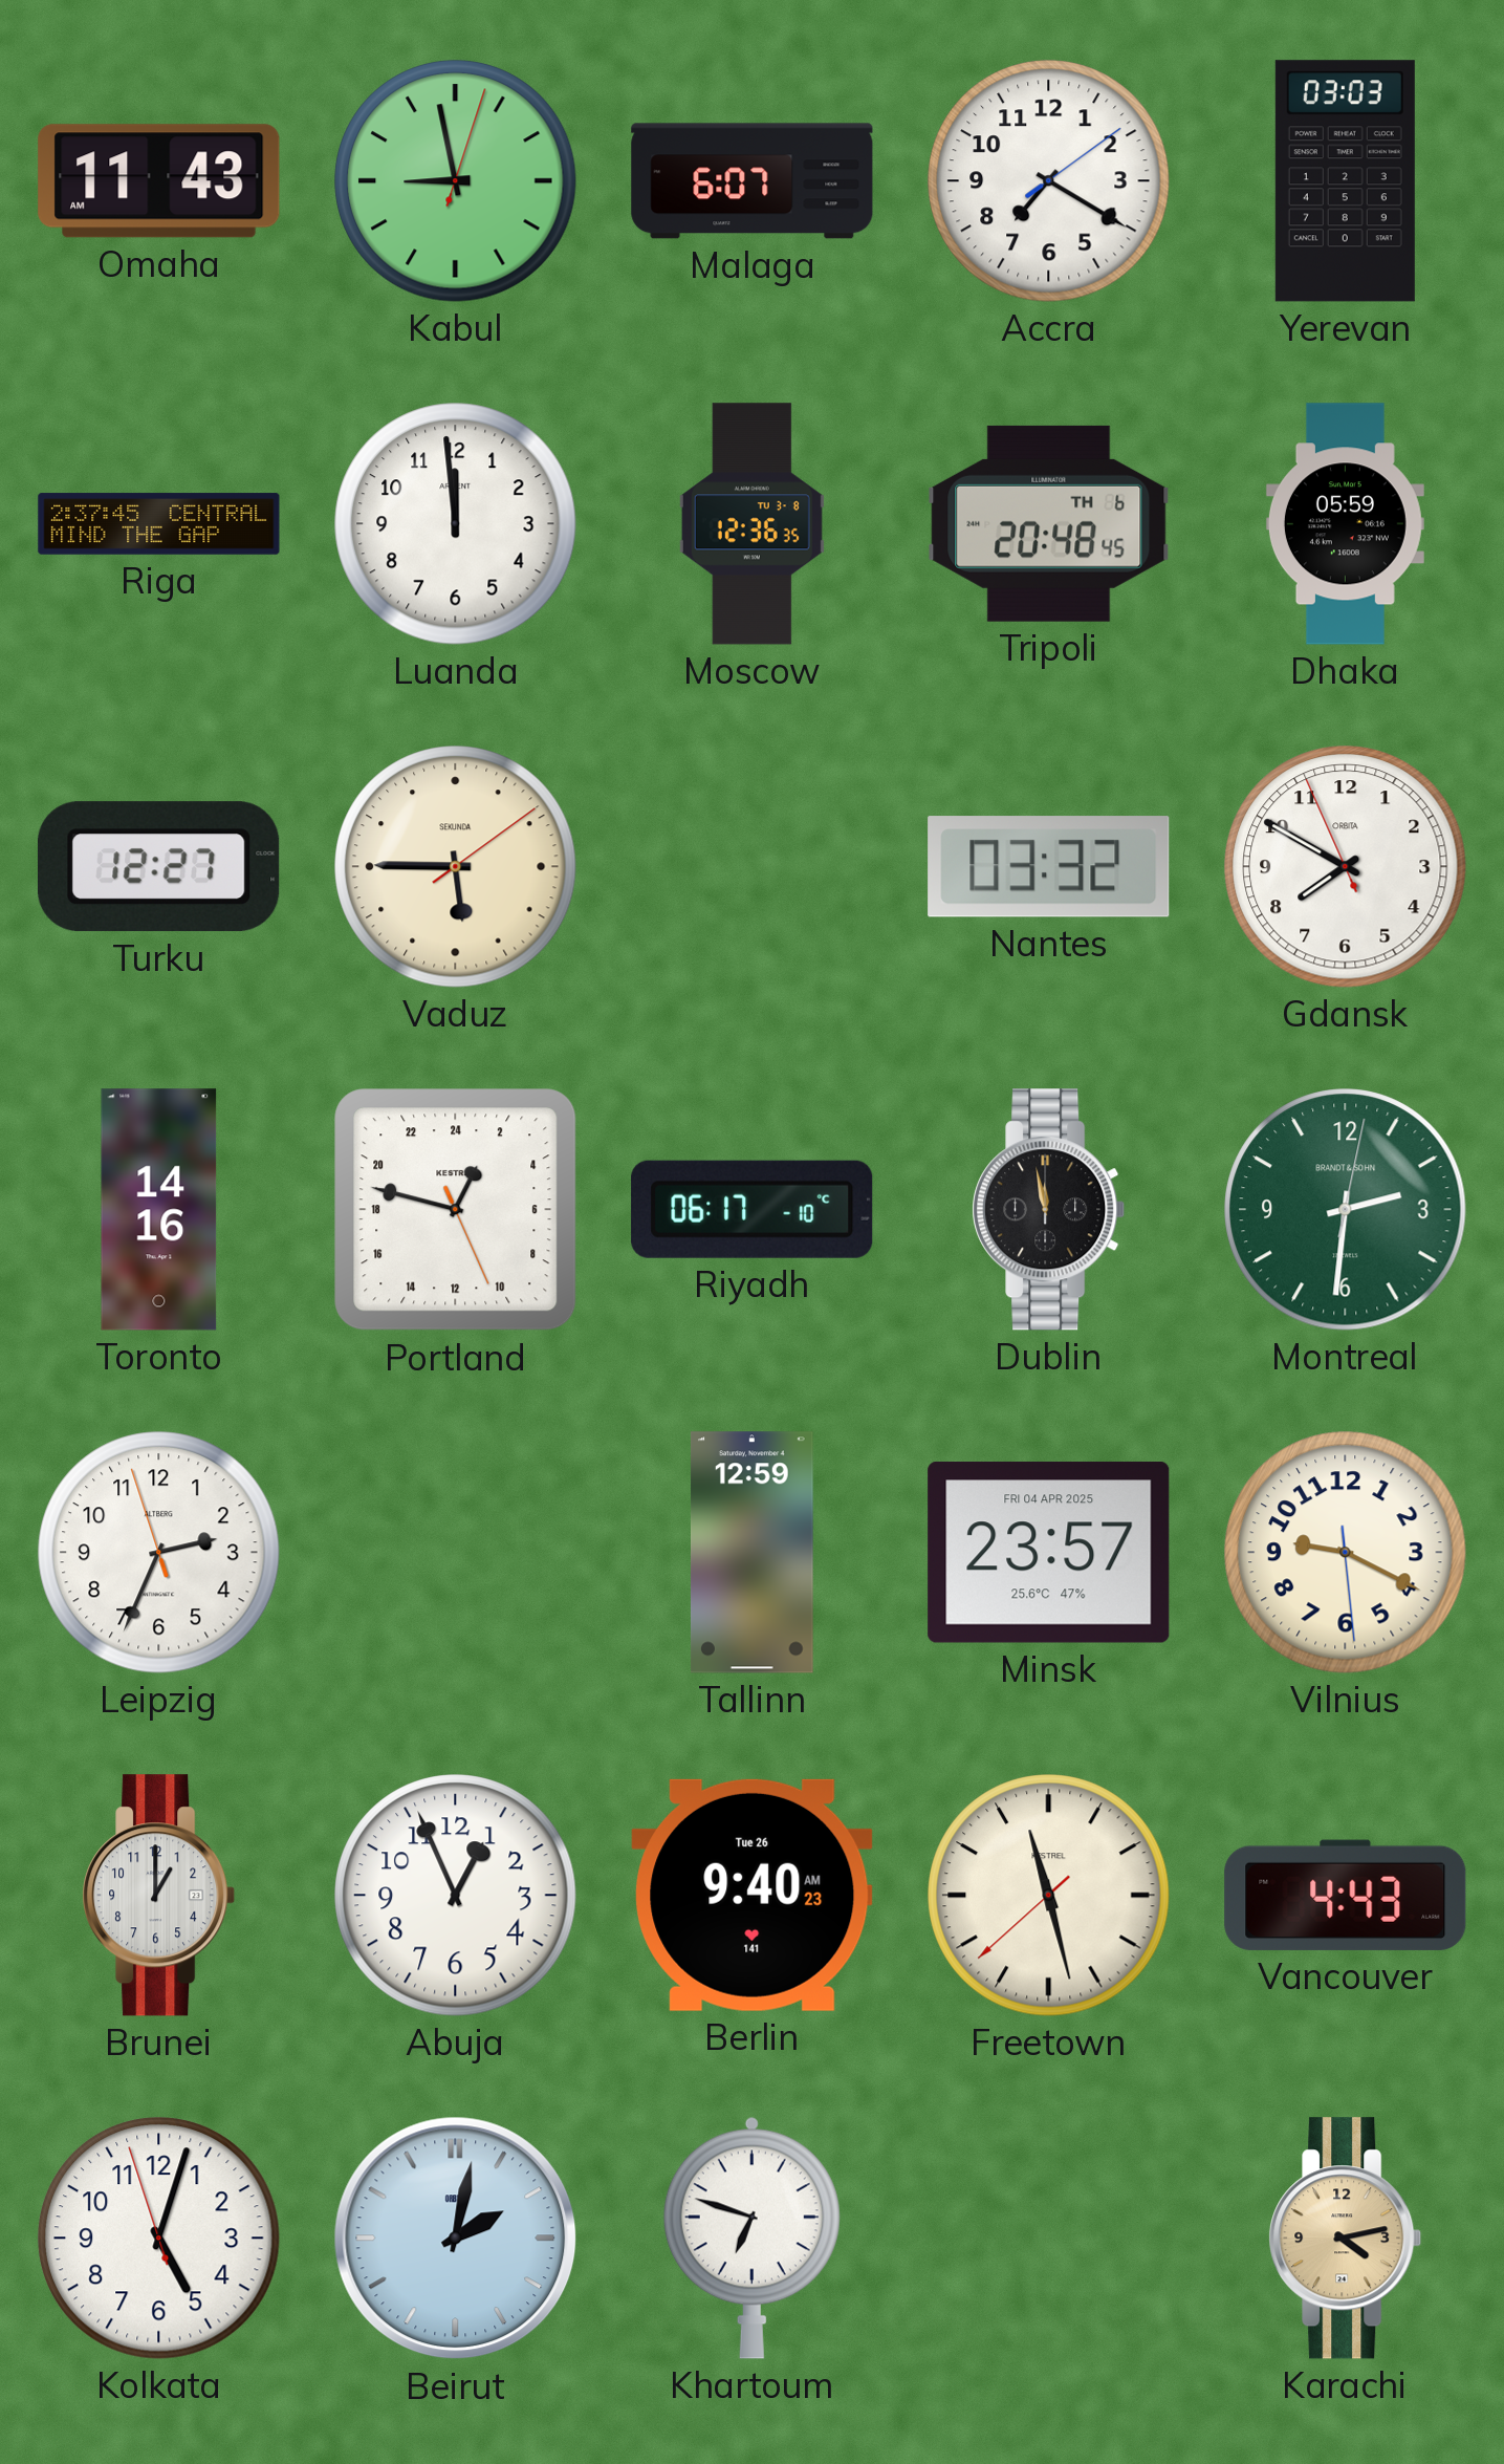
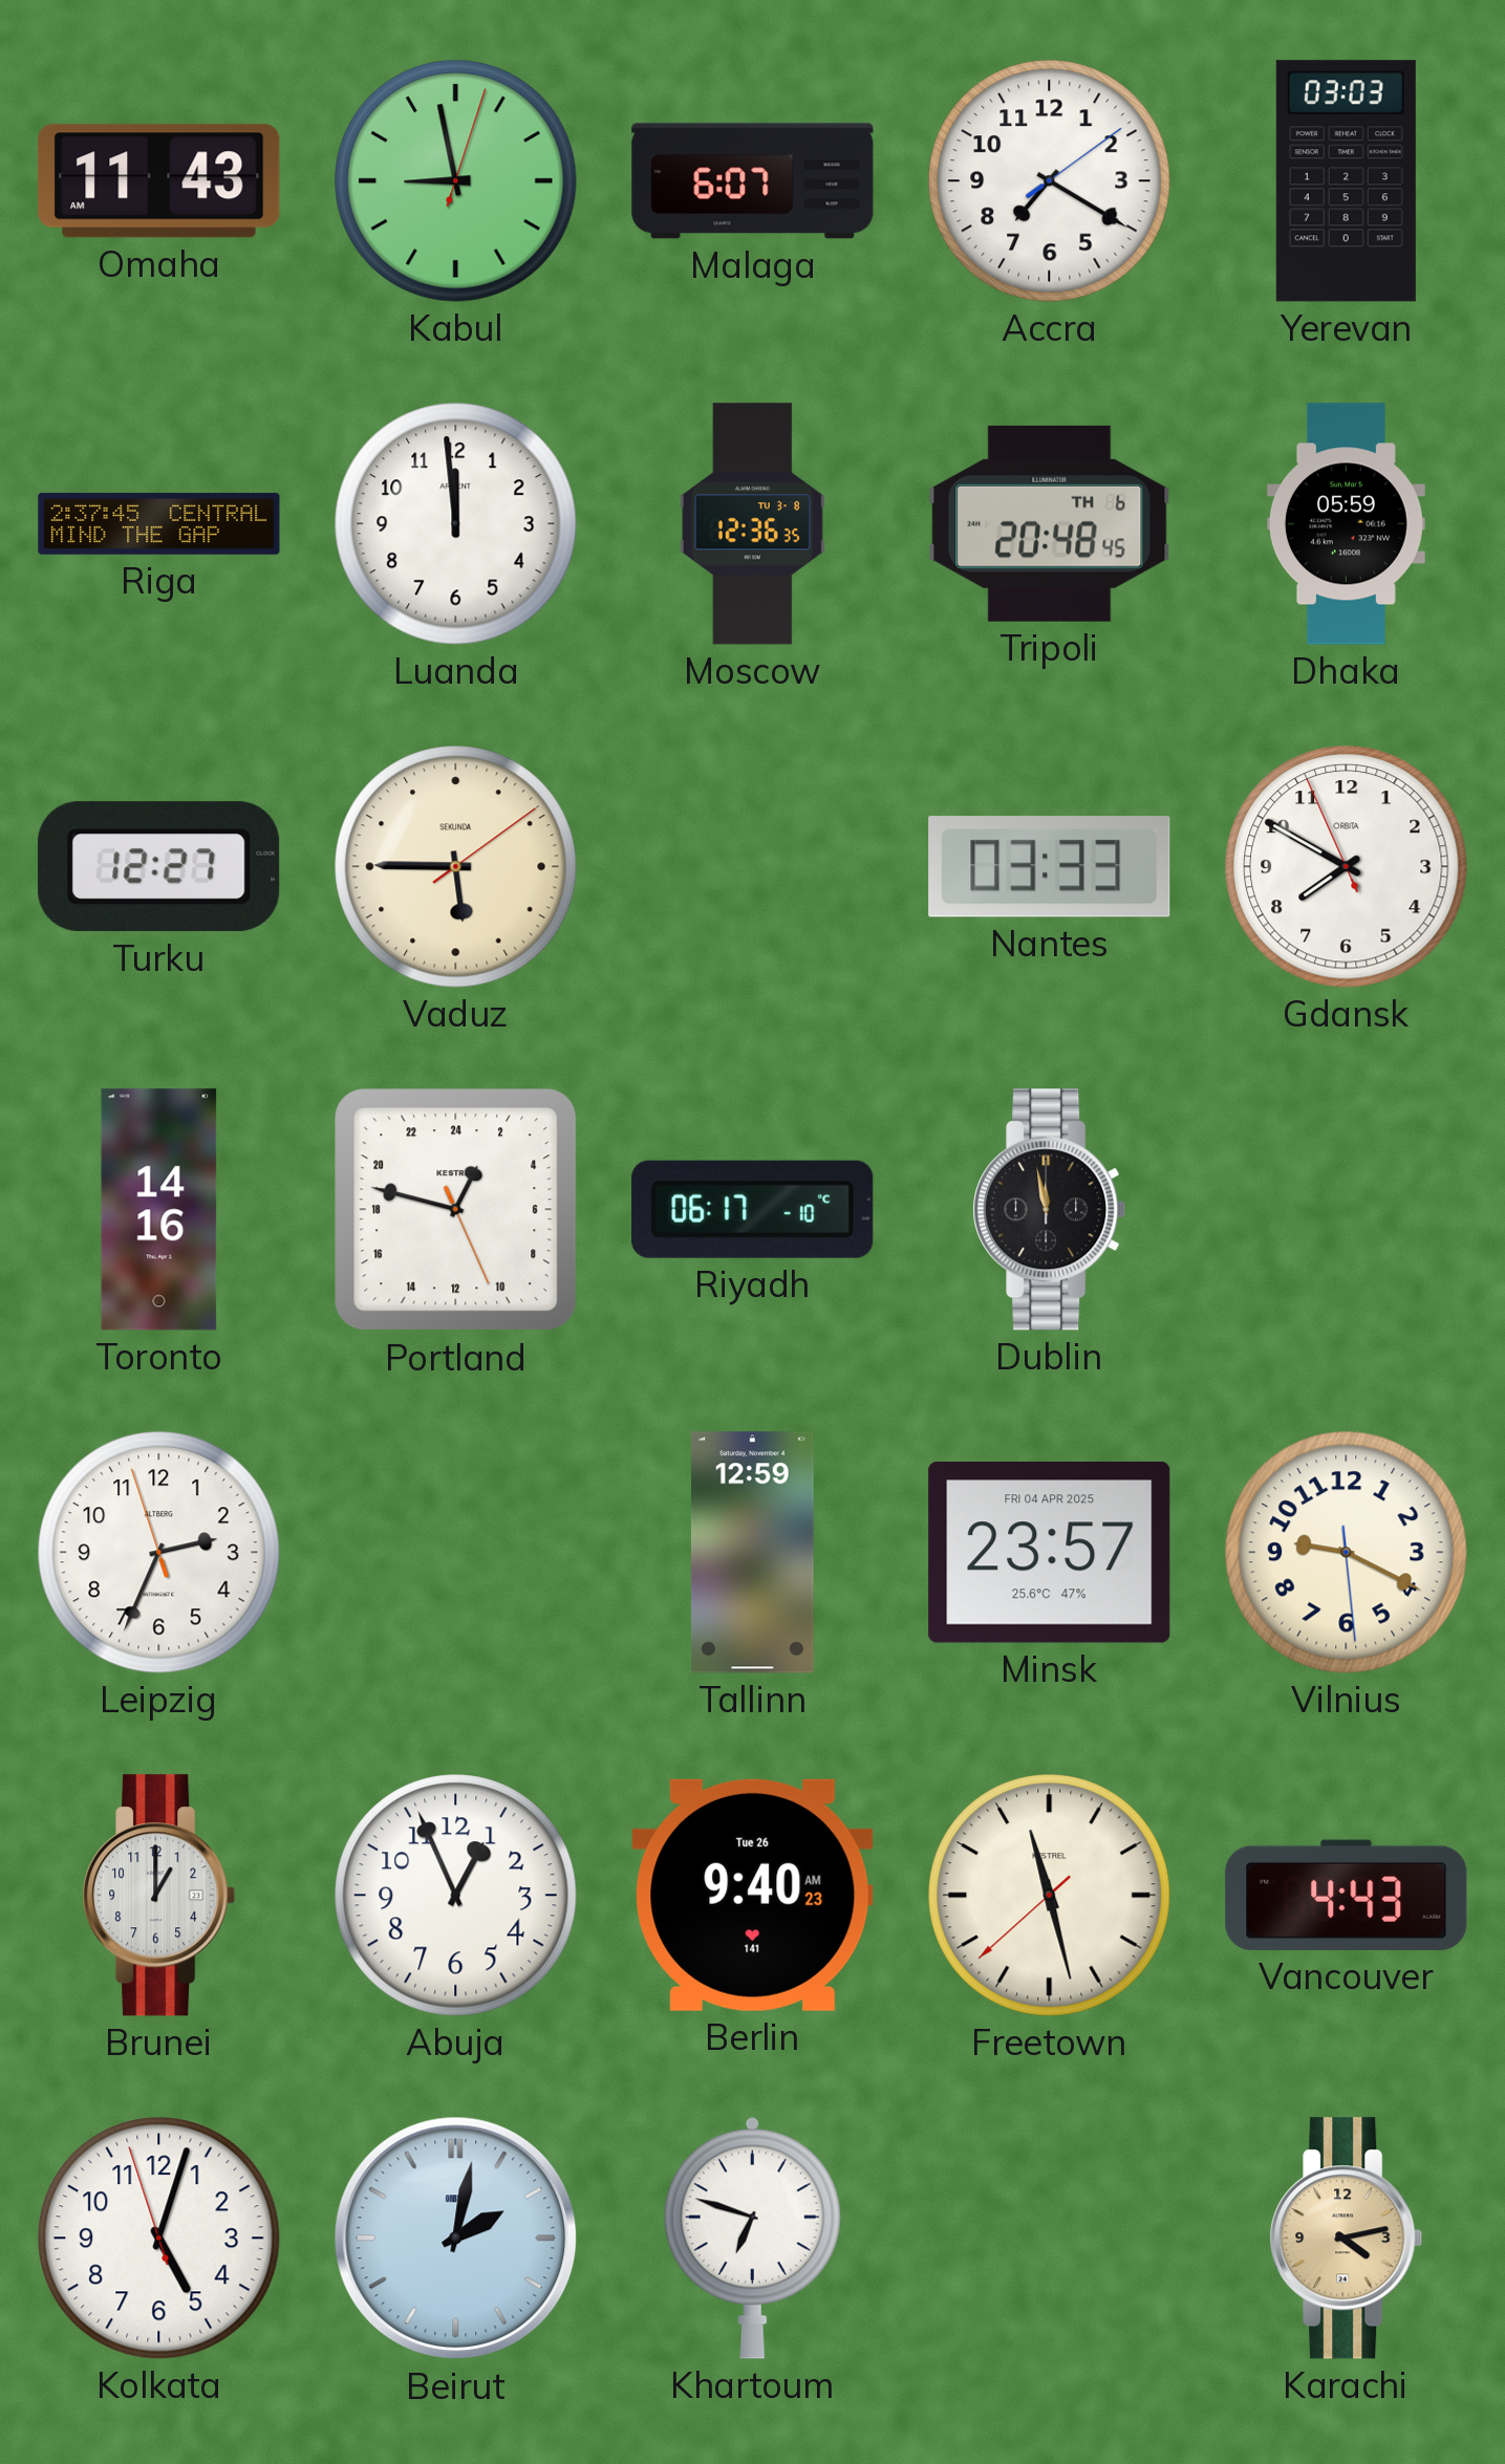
Nantes: 03:32 -> 03:33 (1050, 867)
Montreal: 2:31 -> none (1346, 1210)
